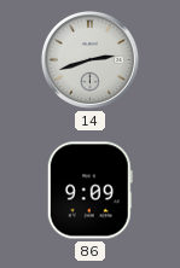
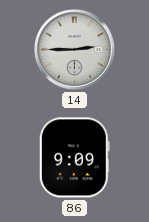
14: 2:42 -> 2:45 (74, 49)
